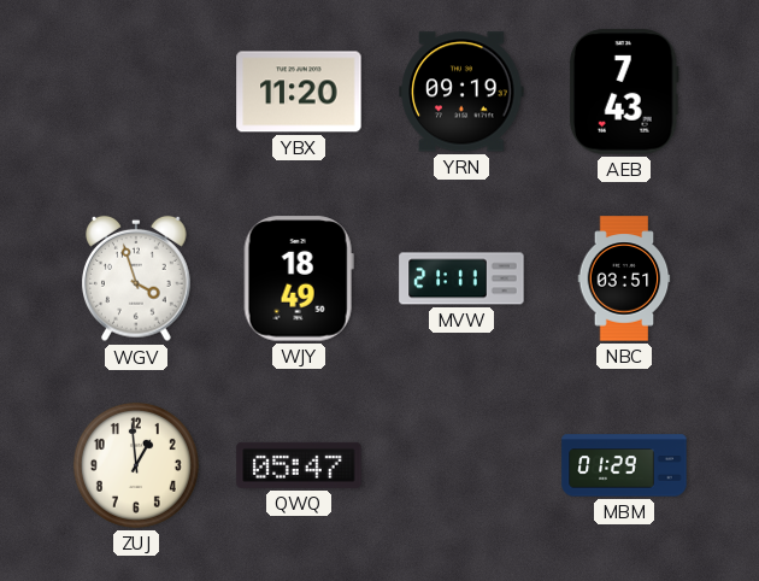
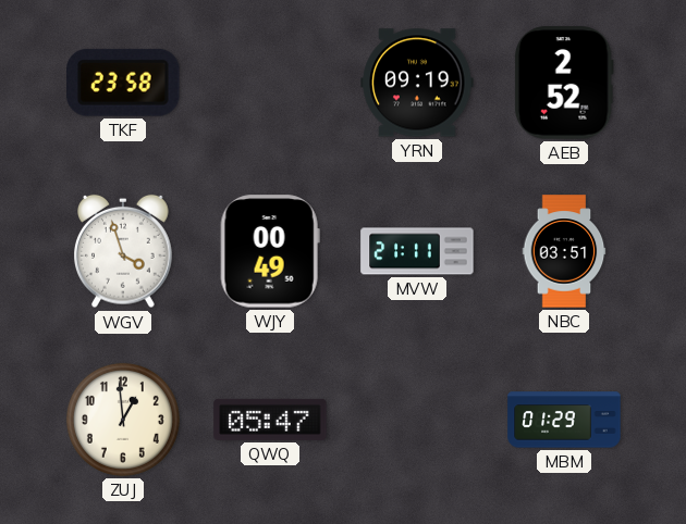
TKF: none -> 23:58 (124, 83)
YBX: 11:20 -> none (299, 92)
AEB: 7:43 -> 2:52 (564, 83)
WJY: 18:49 -> 00:49 (270, 251)
